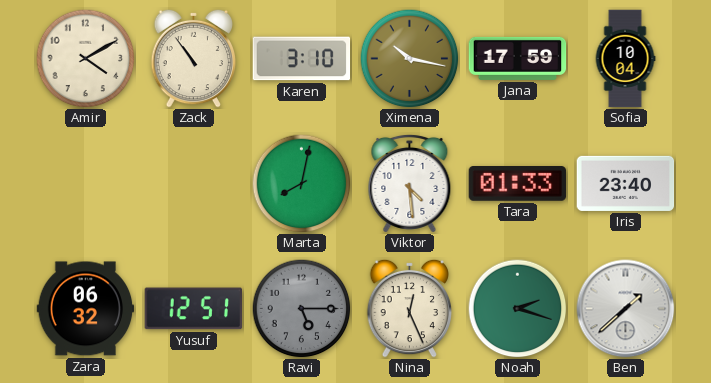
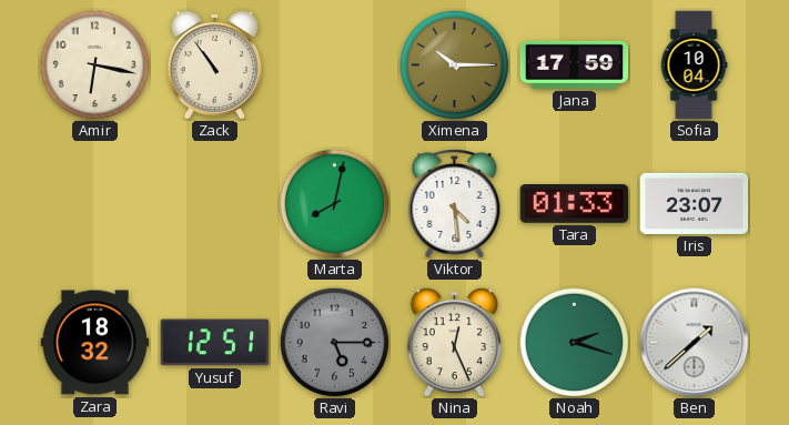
Amir: 4:10 -> 6:17 (95, 65)
Karen: 3:10 -> none (302, 59)
Ximena: 10:17 -> 10:15 (455, 65)
Iris: 23:40 -> 23:07 (695, 203)
Zara: 06:32 -> 18:32 (95, 343)
